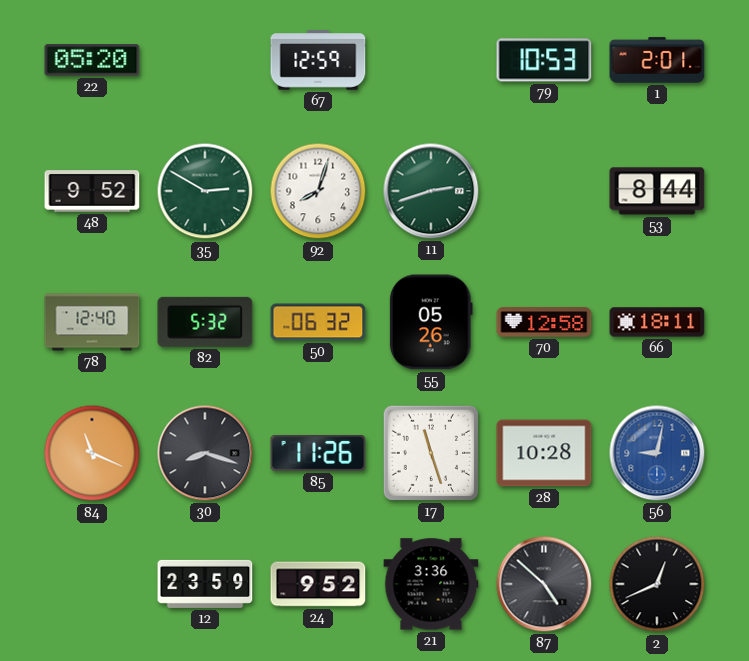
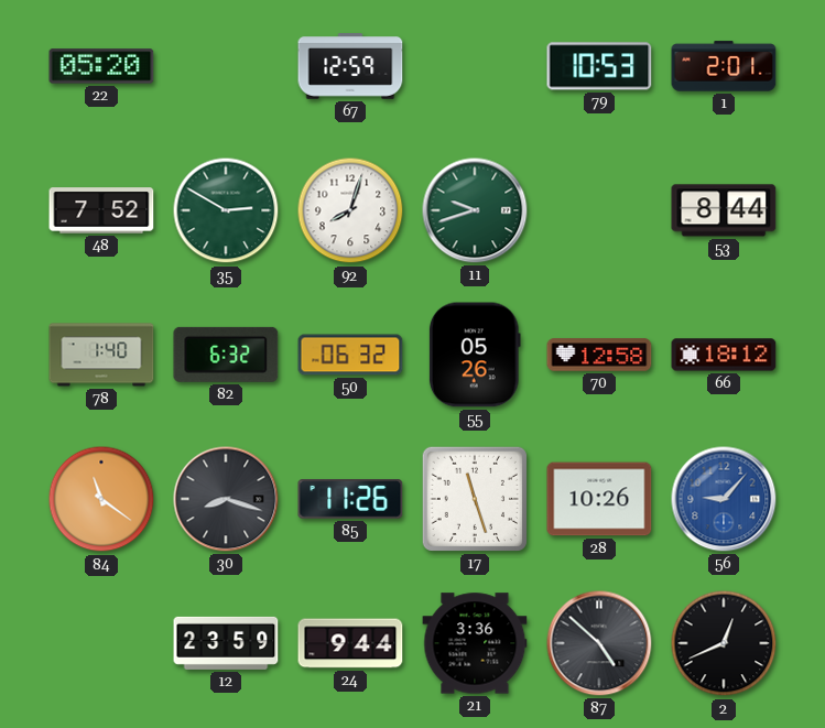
48: 9:52 -> 7:52 (101, 210)
11: 2:42 -> 9:42 (475, 210)
78: 12:40 -> 1:40 (101, 355)
82: 5:32 -> 6:32 (226, 355)
66: 18:11 -> 18:12 (724, 355)
84: 11:19 -> 11:21 (101, 499)
28: 10:28 -> 10:26 (599, 499)
56: 9:02 -> 9:07 (724, 499)
24: 9:52 -> 9:44 (350, 643)
